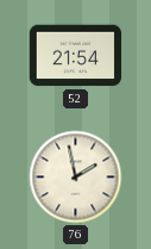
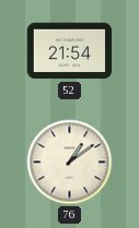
76: 1:58 -> 1:09 (70, 163)
